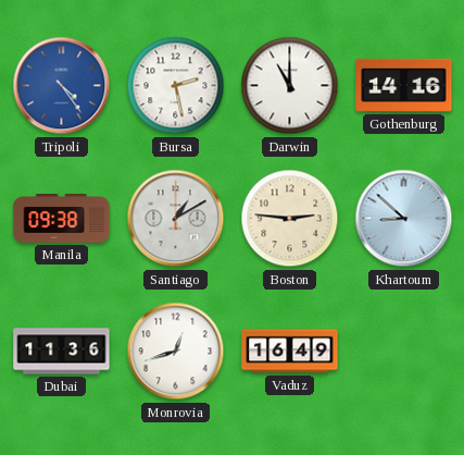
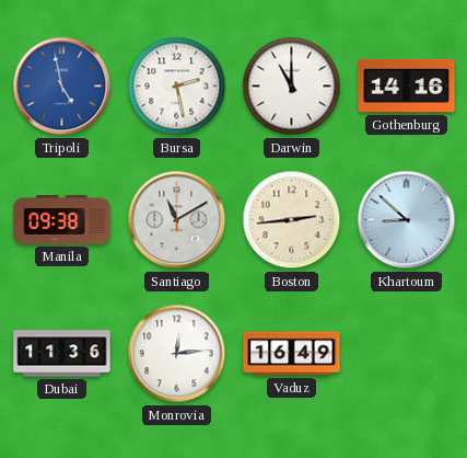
Tripoli: 4:24 -> 4:58 (62, 87)
Santiago: 1:10 -> 11:10 (177, 220)
Boston: 2:46 -> 2:44 (292, 220)
Monrovia: 12:42 -> 12:14 (177, 354)
